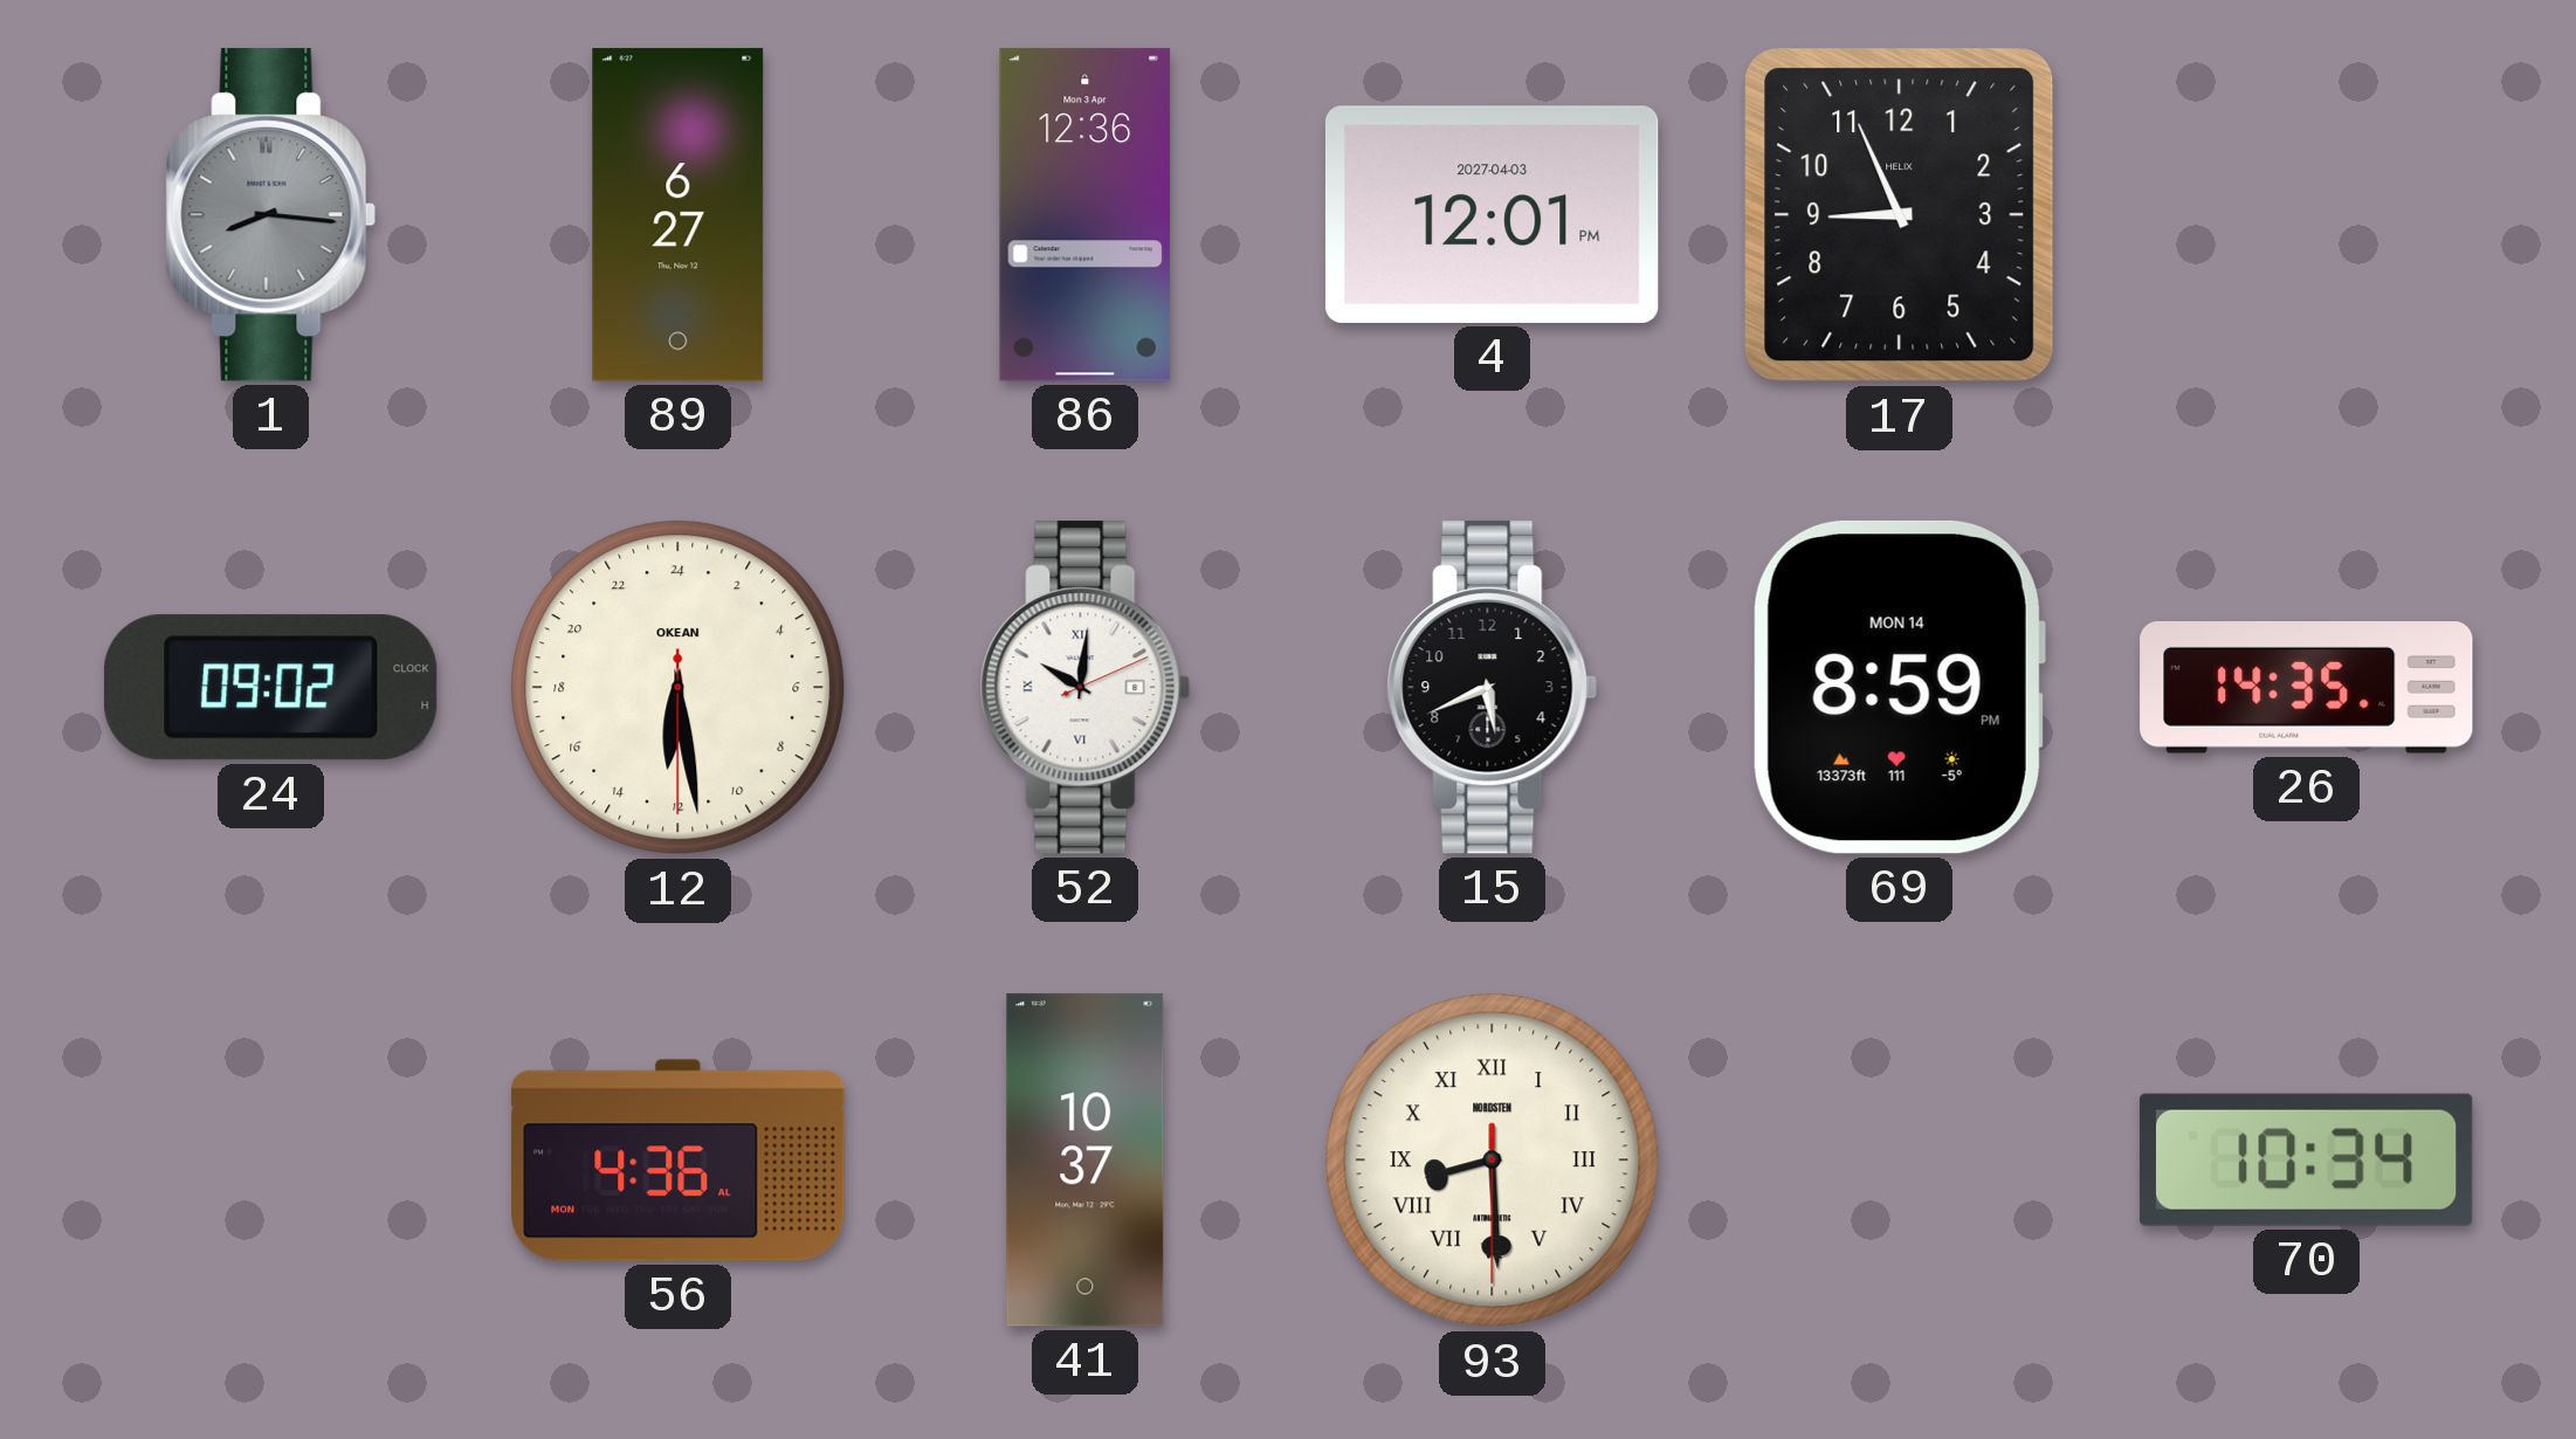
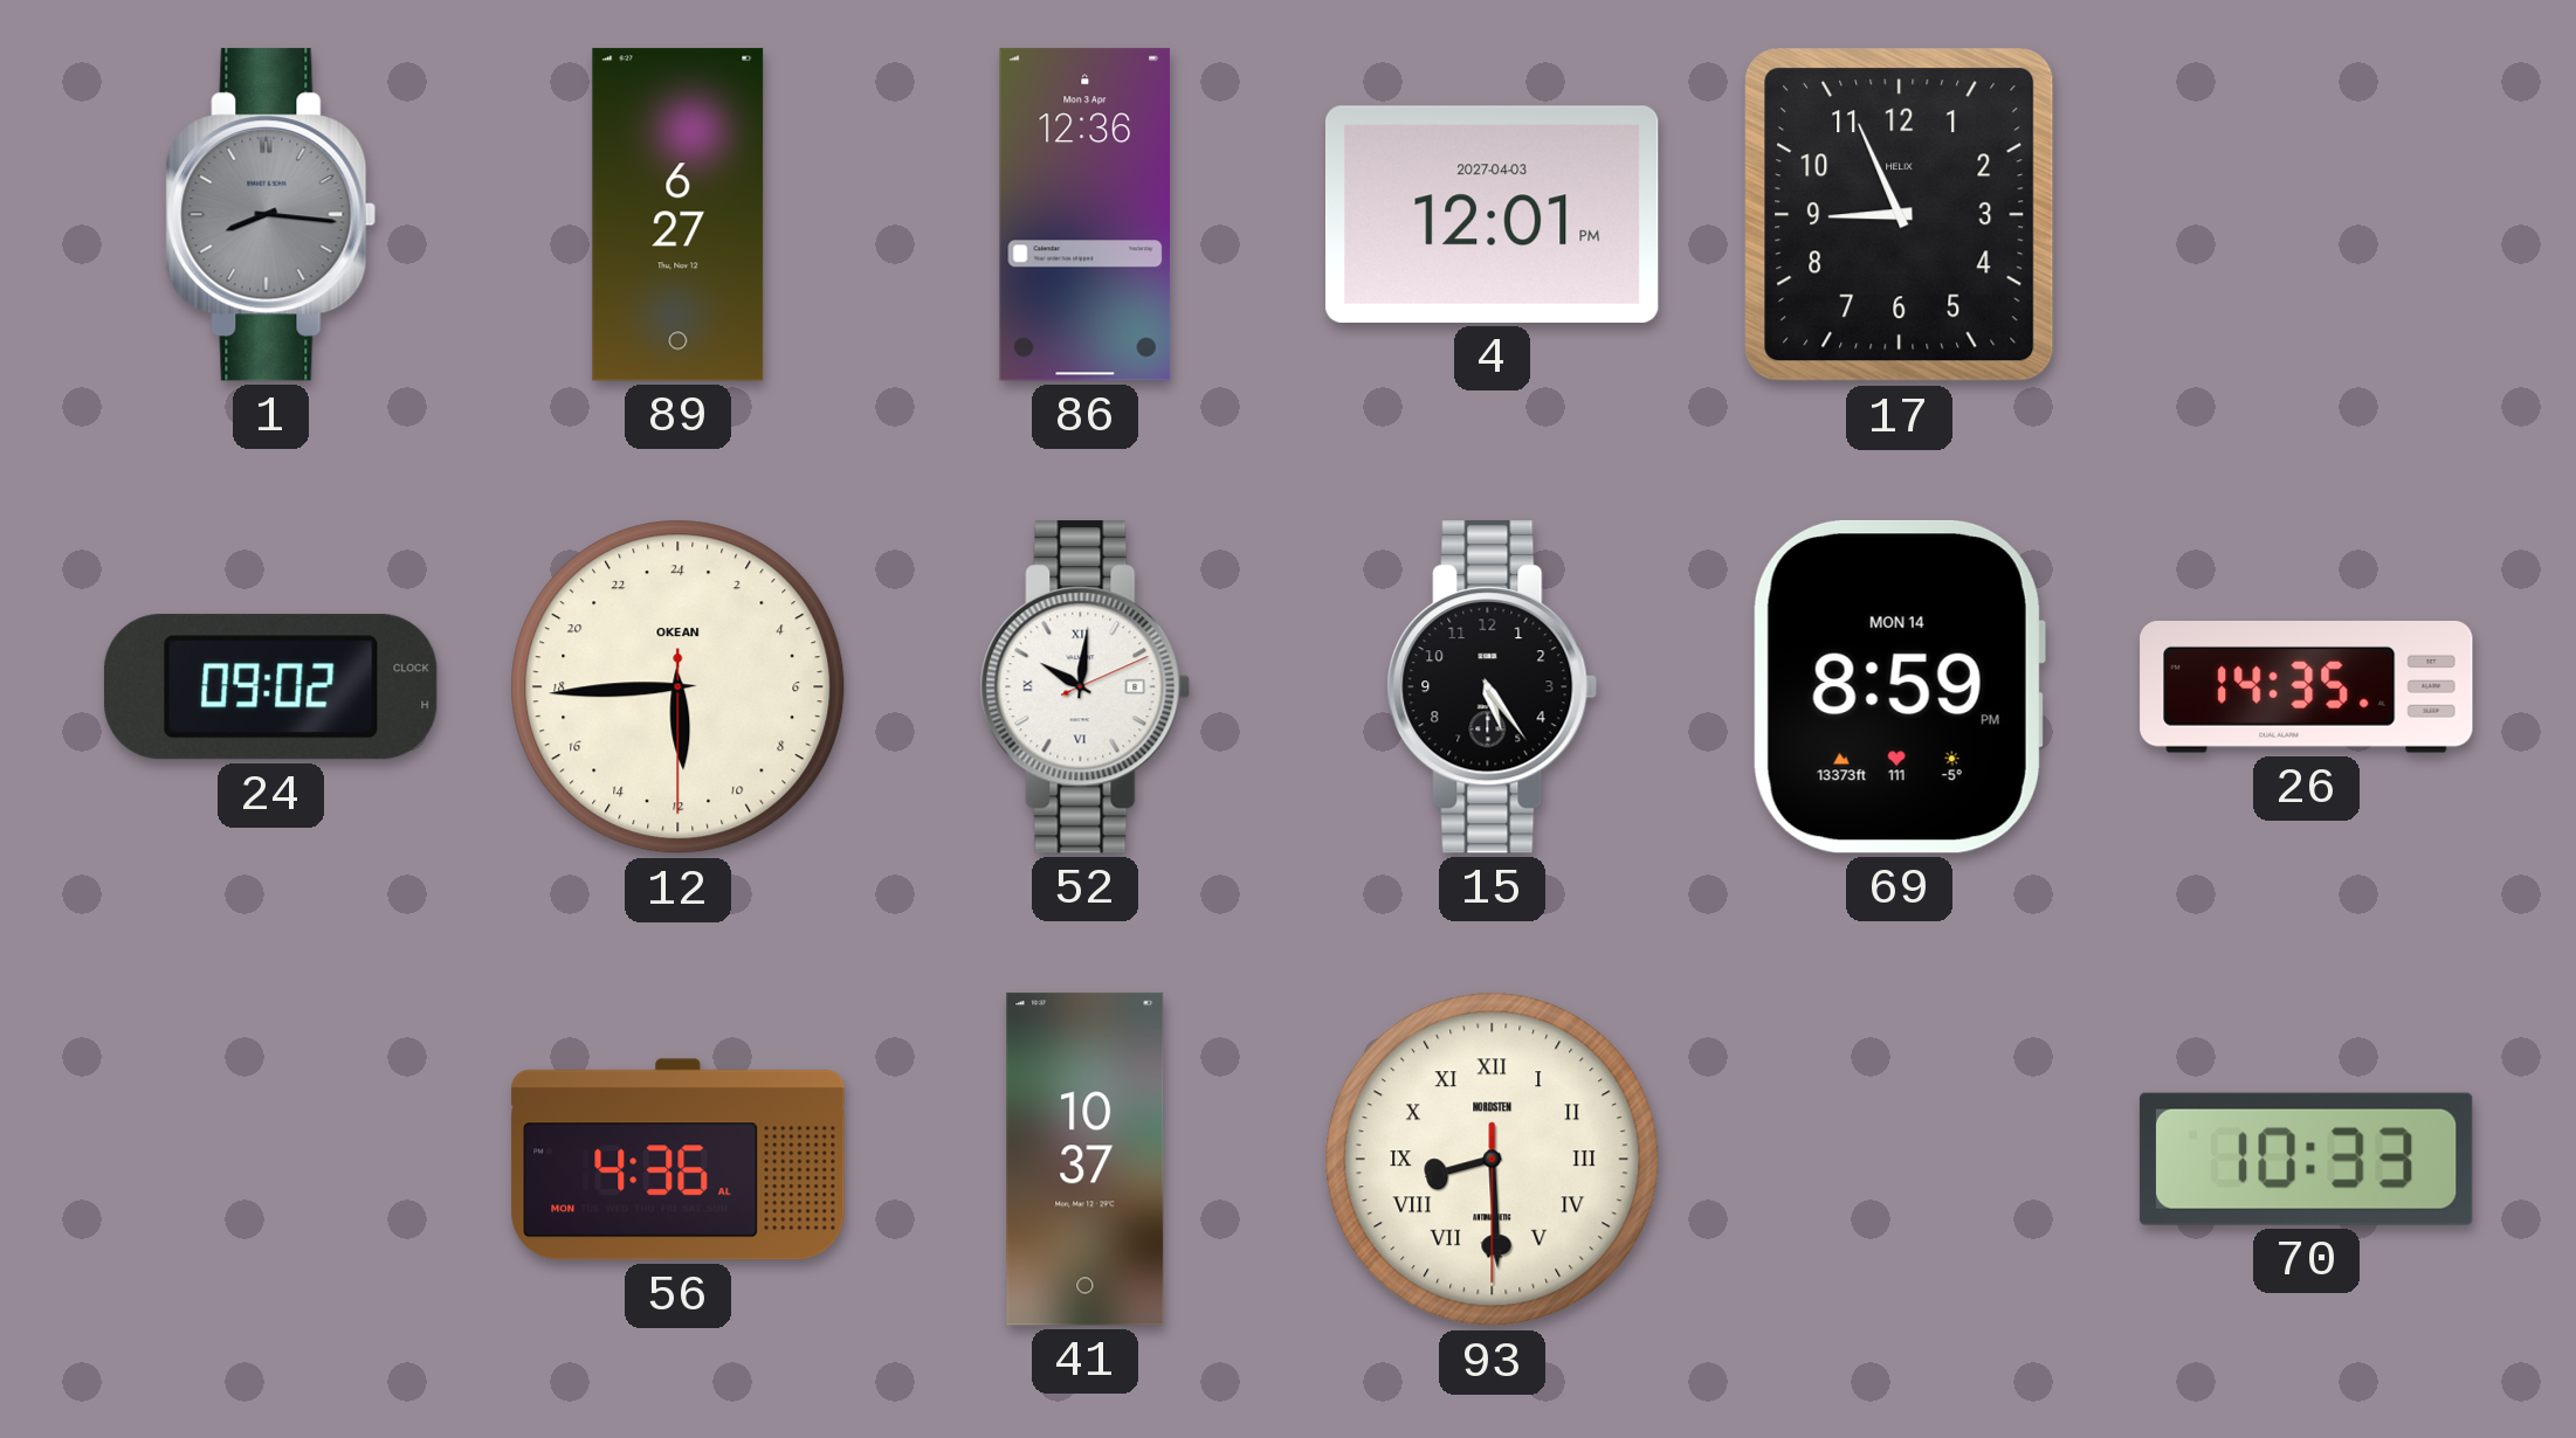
12: 12:28 -> 11:44 (679, 687)
15: 5:41 -> 5:24 (1493, 687)
70: 10:34 -> 10:33 (2306, 1159)
